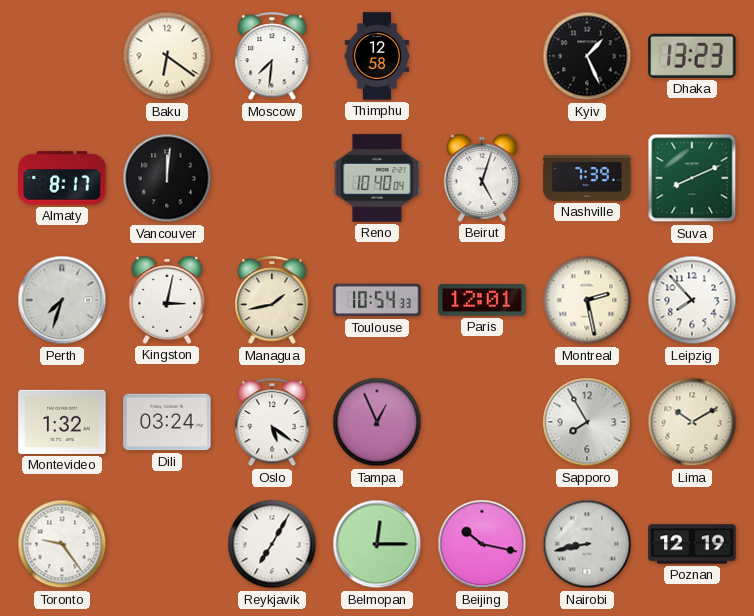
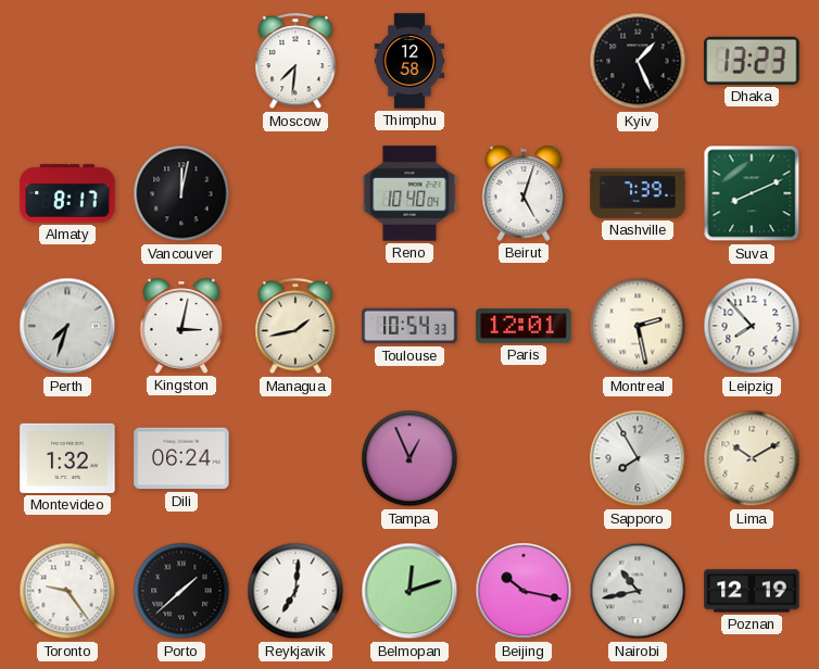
Baku: 6:21 -> none (167, 56)
Vancouver: 12:01 -> 12:02 (181, 193)
Dili: 03:24 -> 06:24 (181, 458)
Oslo: 5:21 -> none (272, 423)
Porto: none -> 1:38 (181, 591)
Reykjavik: 7:05 -> 7:01 (295, 591)
Belmopan: 12:15 -> 12:12 (409, 591)
Nairobi: 8:43 -> 10:43 (638, 591)
